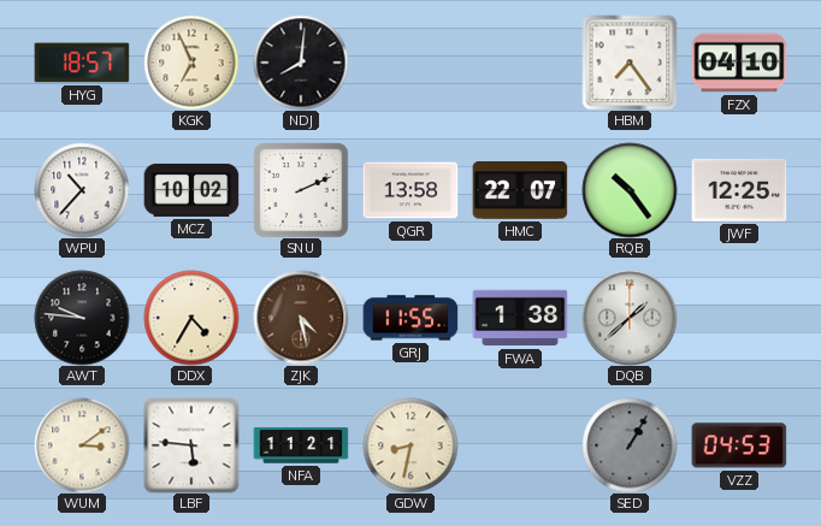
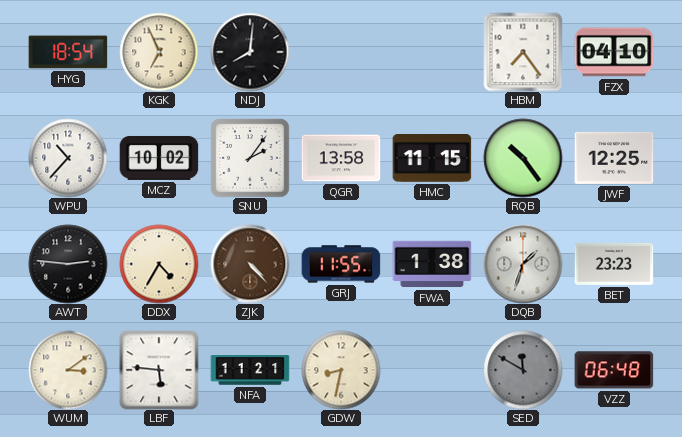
HYG: 18:57 -> 18:54 (68, 52)
SNU: 2:11 -> 2:06 (250, 158)
HMC: 22:07 -> 11:15 (432, 159)
AWT: 9:46 -> 2:46 (68, 264)
ZJK: 4:28 -> 4:23 (250, 264)
DQB: 1:38 -> 1:33 (523, 264)
BET: none -> 23:23 (614, 264)
SED: 1:05 -> 11:50 (523, 370)
VZZ: 04:53 -> 06:48 (614, 370)
